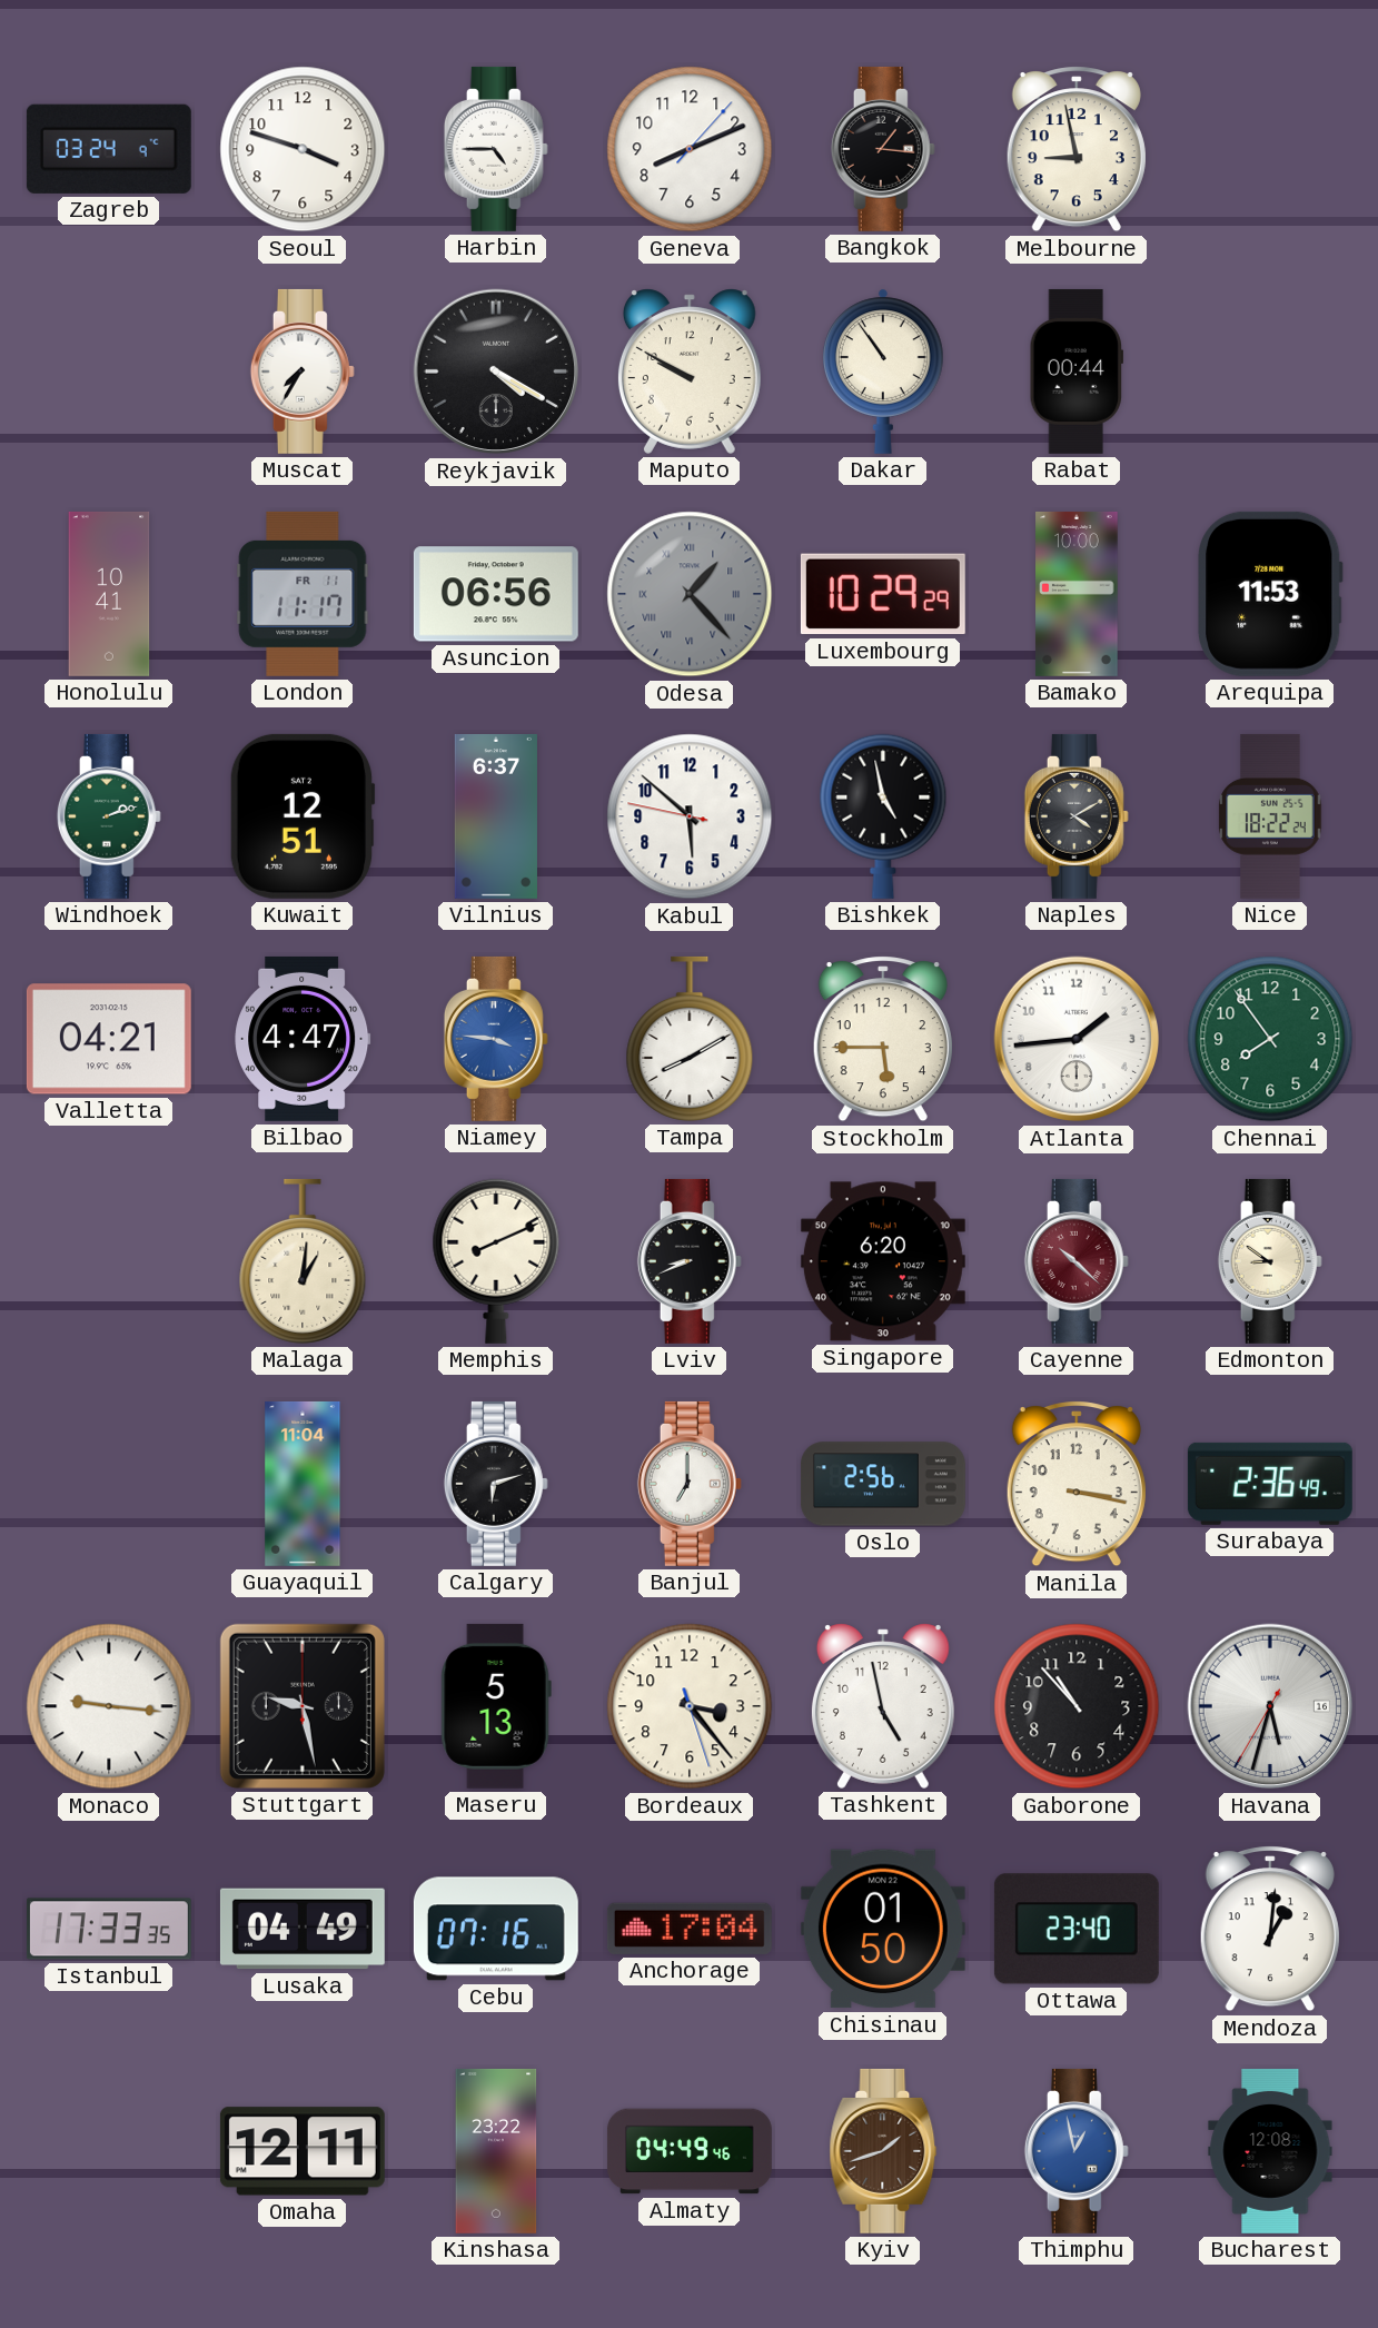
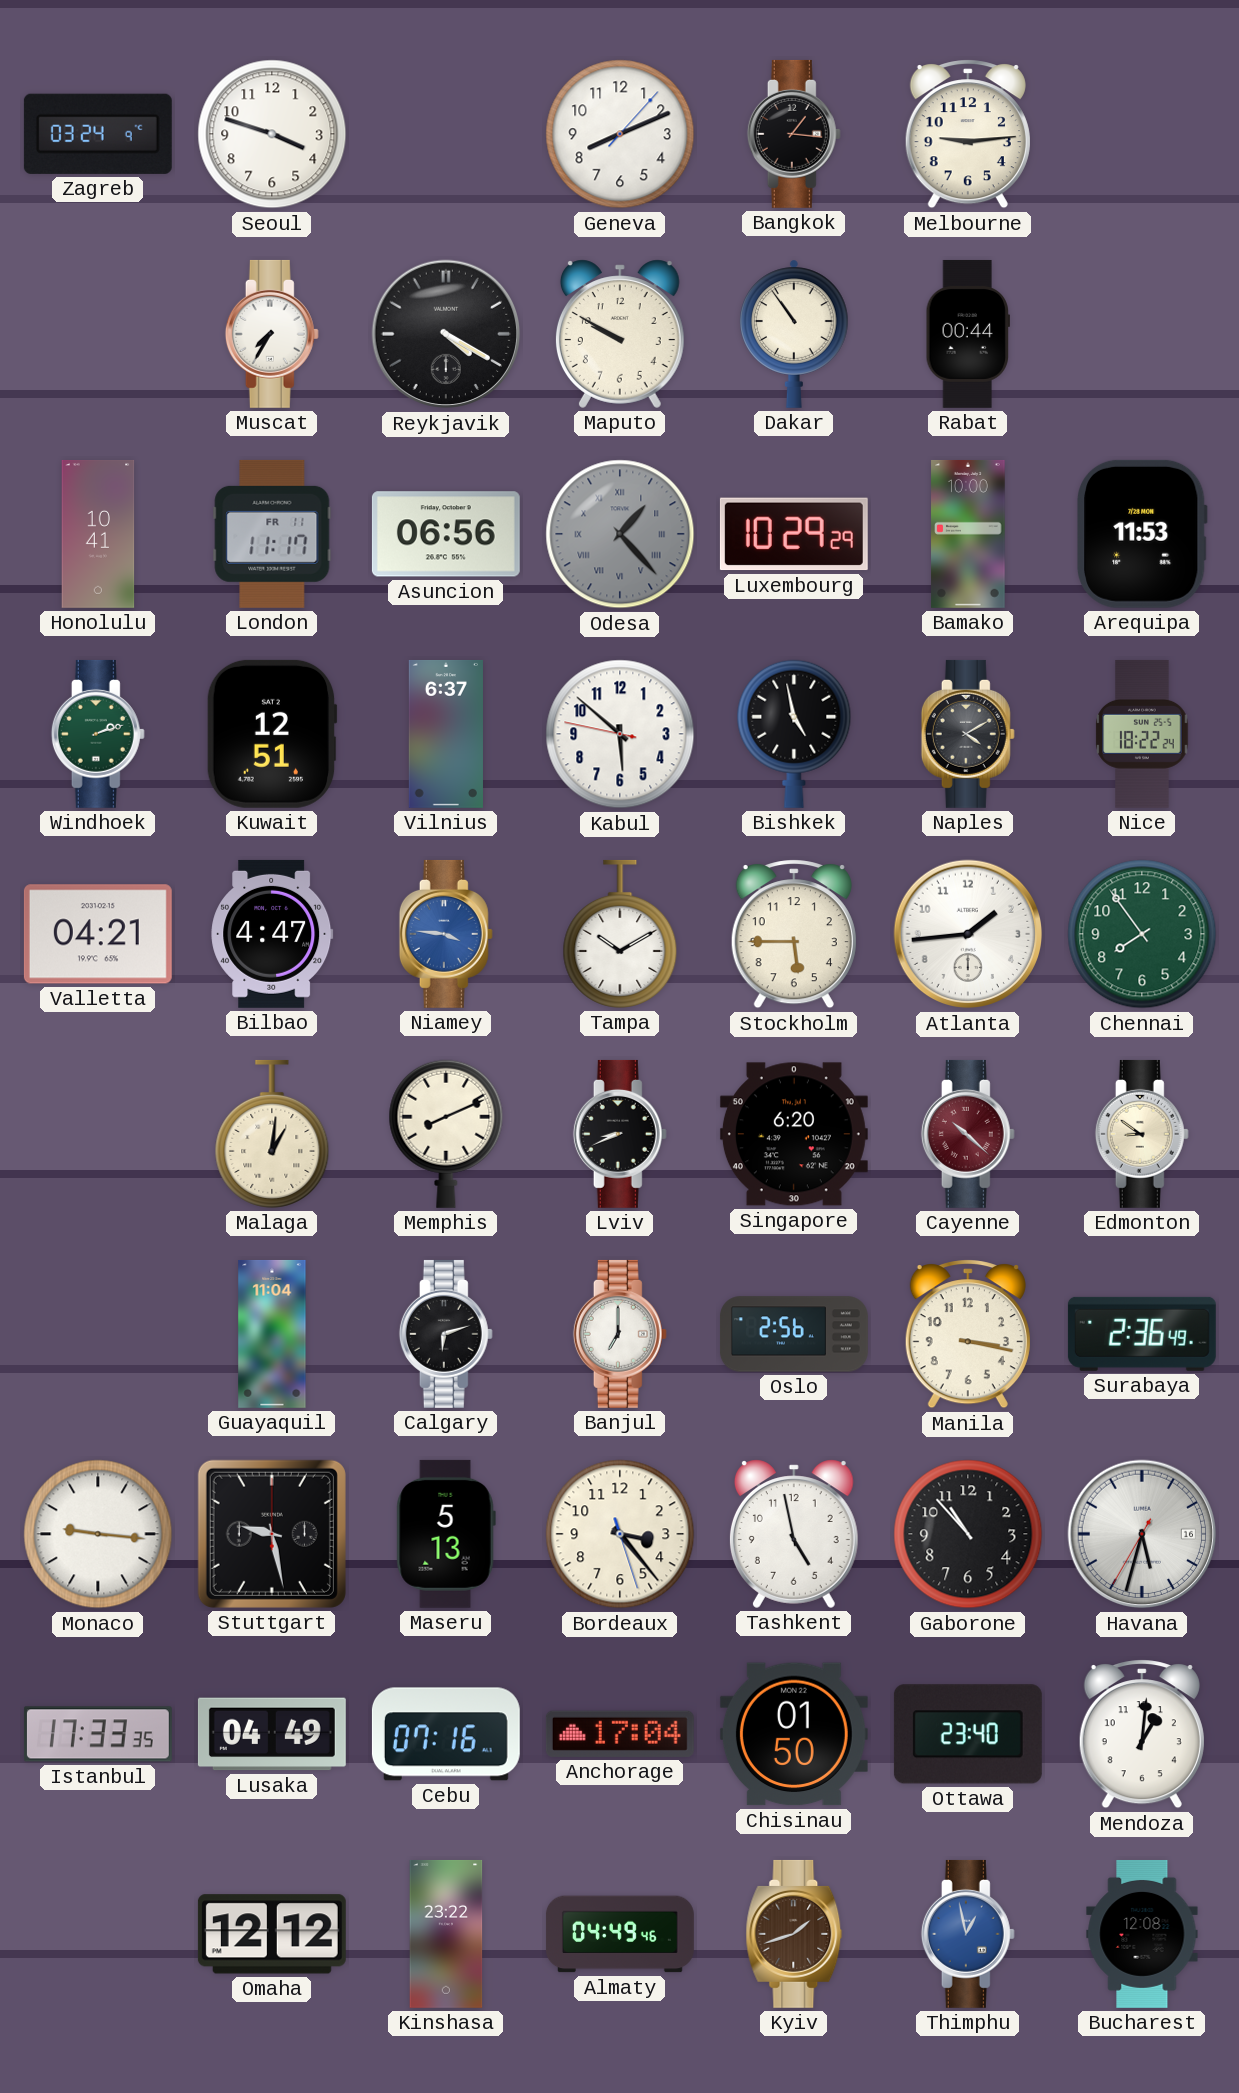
Harbin: 4:45 -> none (496, 149)
Melbourne: 8:58 -> 9:14 (968, 134)
Tampa: 8:10 -> 10:10 (620, 934)
Omaha: 12:11 -> 12:12 (272, 1934)
